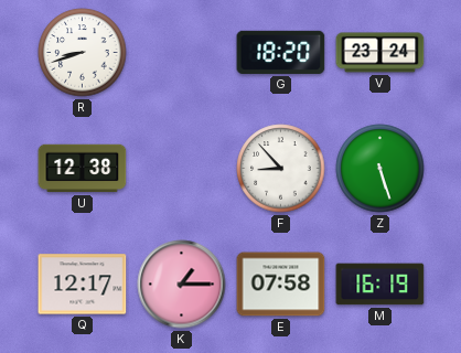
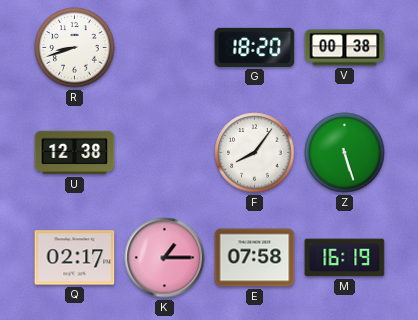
V: 23:24 -> 00:38 (345, 48)
F: 8:53 -> 8:06 (255, 153)
Q: 12:17 -> 02:17 (75, 258)
